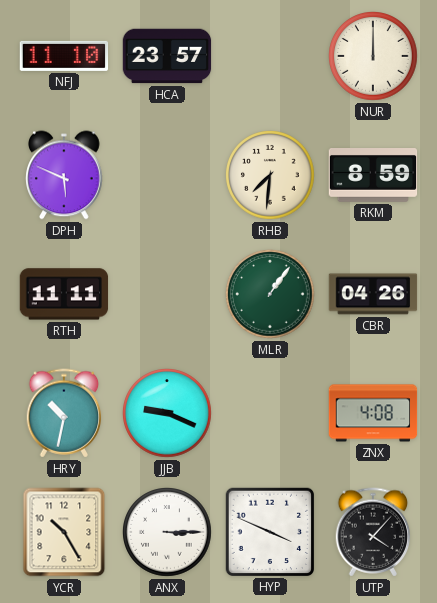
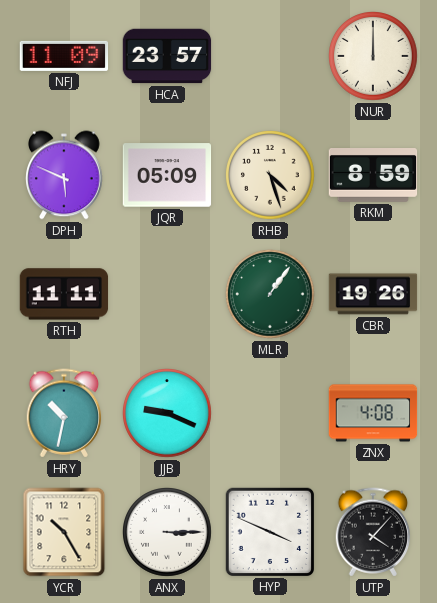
NFJ: 11:10 -> 11:09 (64, 56)
JQR: none -> 05:09 (167, 175)
RHB: 7:31 -> 4:27 (270, 175)
CBR: 04:26 -> 19:26 (373, 294)
